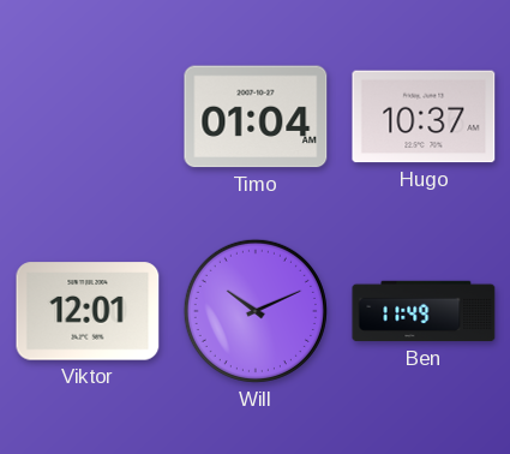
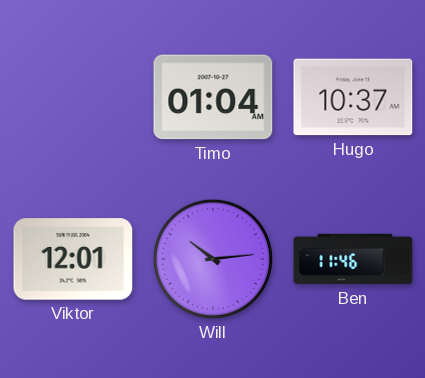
Will: 10:11 -> 10:14 (213, 259)
Ben: 11:49 -> 11:46 (353, 259)
